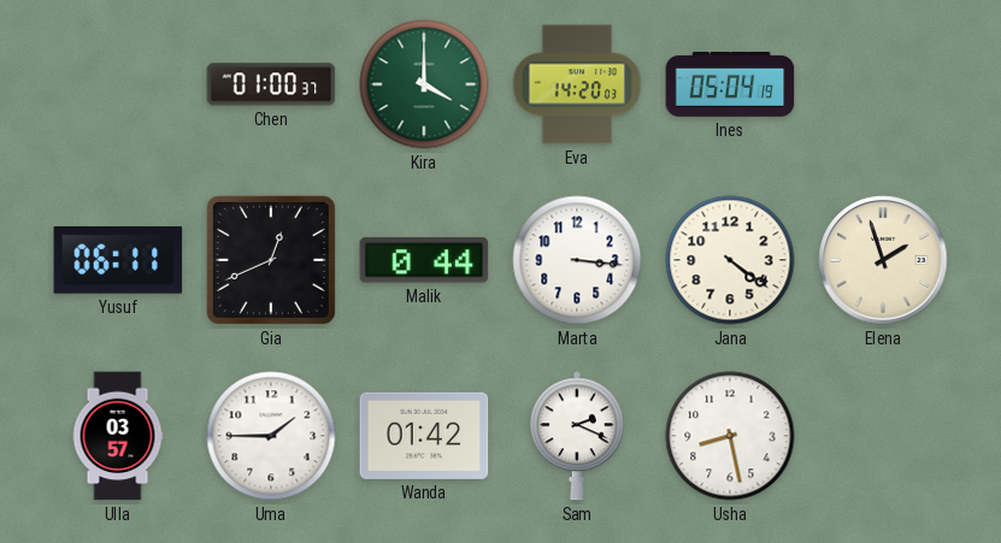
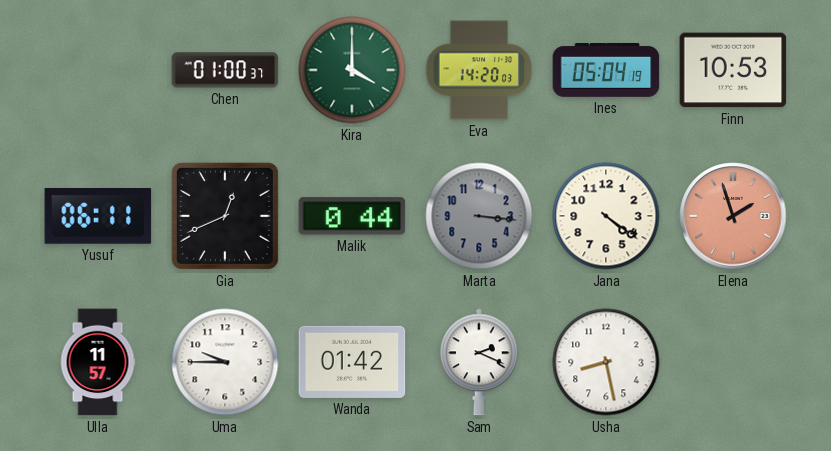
Finn: none -> 10:53 (733, 70)
Marta dial: white -> grey (479, 216)
Elena dial: cream -> salmon (733, 216)
Ulla: 03:57 -> 11:57 (98, 362)
Uma: 1:45 -> 9:45 (225, 362)
